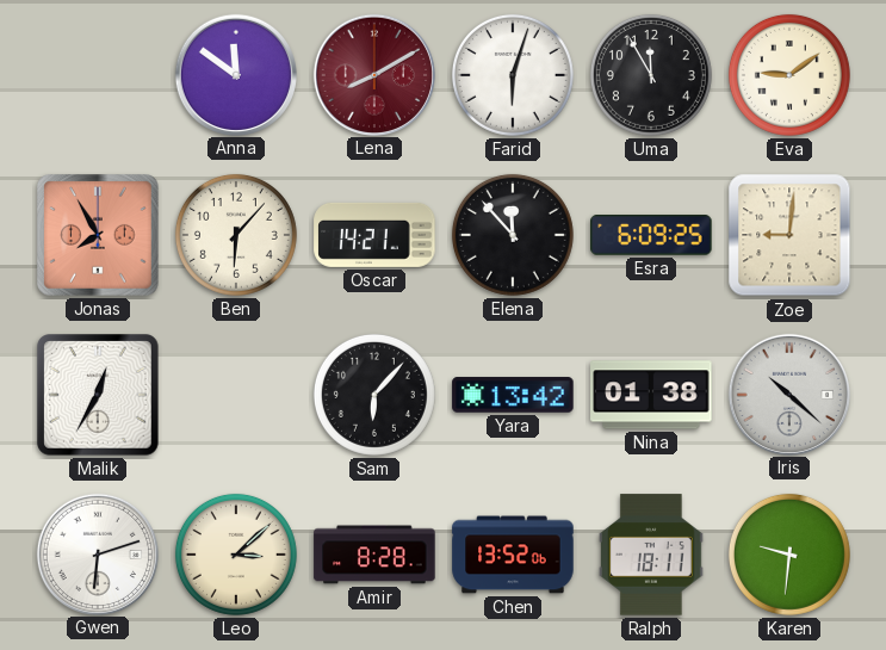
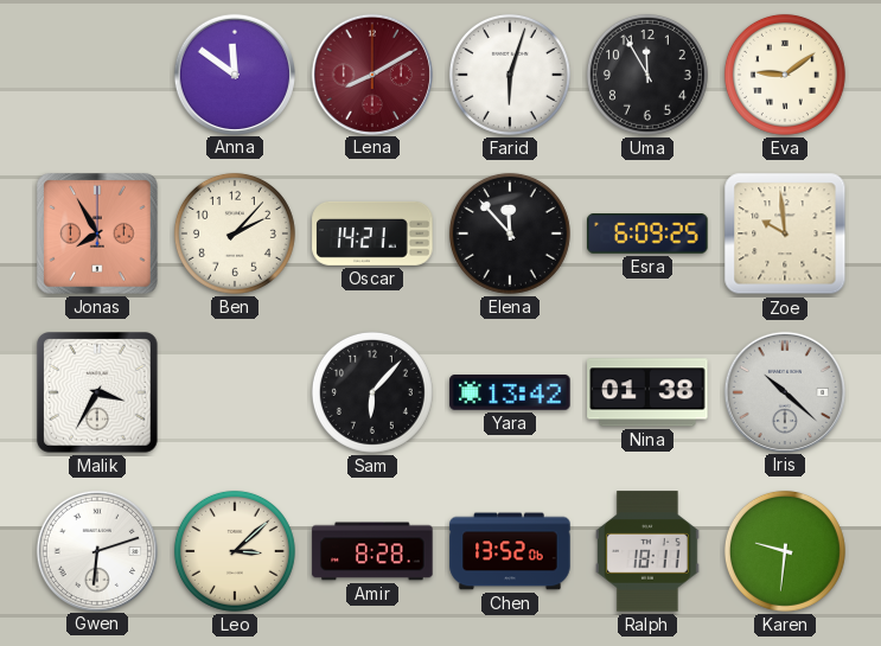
Ben: 6:07 -> 2:07 (235, 234)
Zoe: 9:01 -> 9:59 (785, 234)
Malik: 12:35 -> 3:35 (98, 394)
